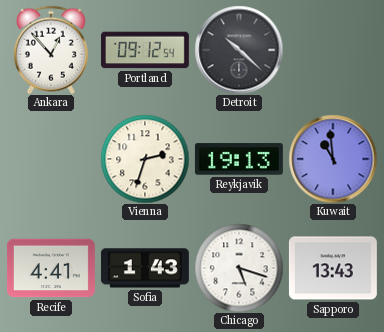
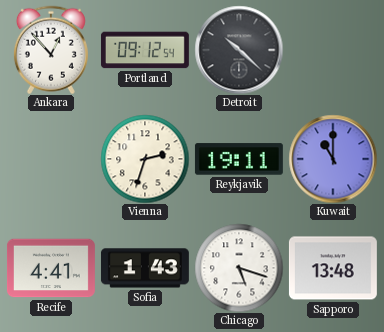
Reykjavik: 19:13 -> 19:11 (239, 159)
Kuwait: 10:59 -> 11:00 (333, 159)
Sapporo: 13:43 -> 13:48 (333, 268)
